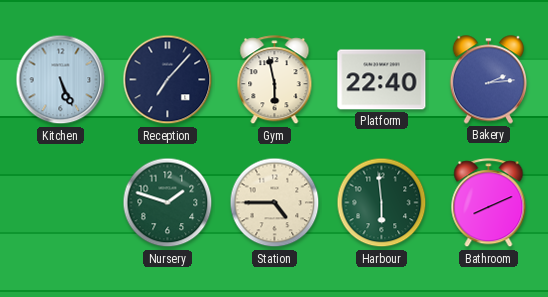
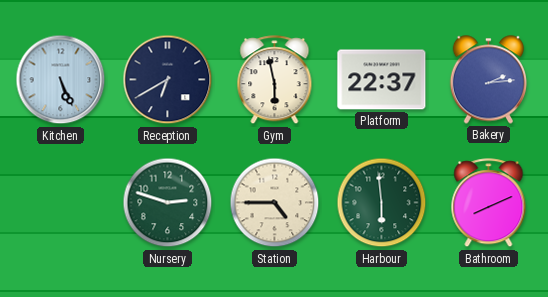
Reception: 7:07 -> 6:40 (168, 80)
Platform: 22:40 -> 22:37 (382, 80)
Nursery: 1:48 -> 2:48 (168, 203)
